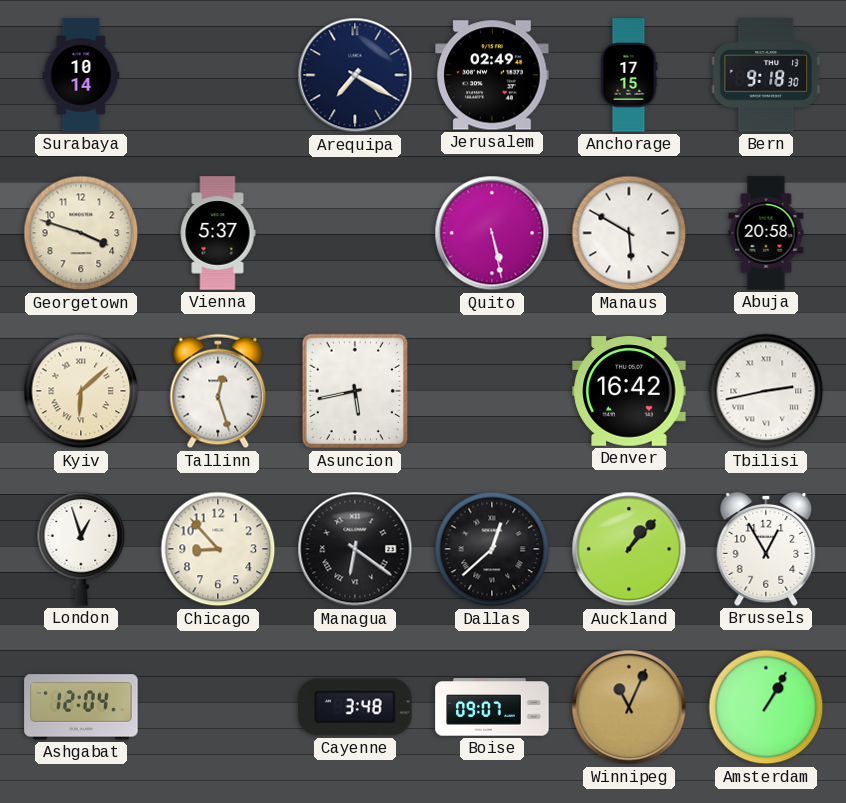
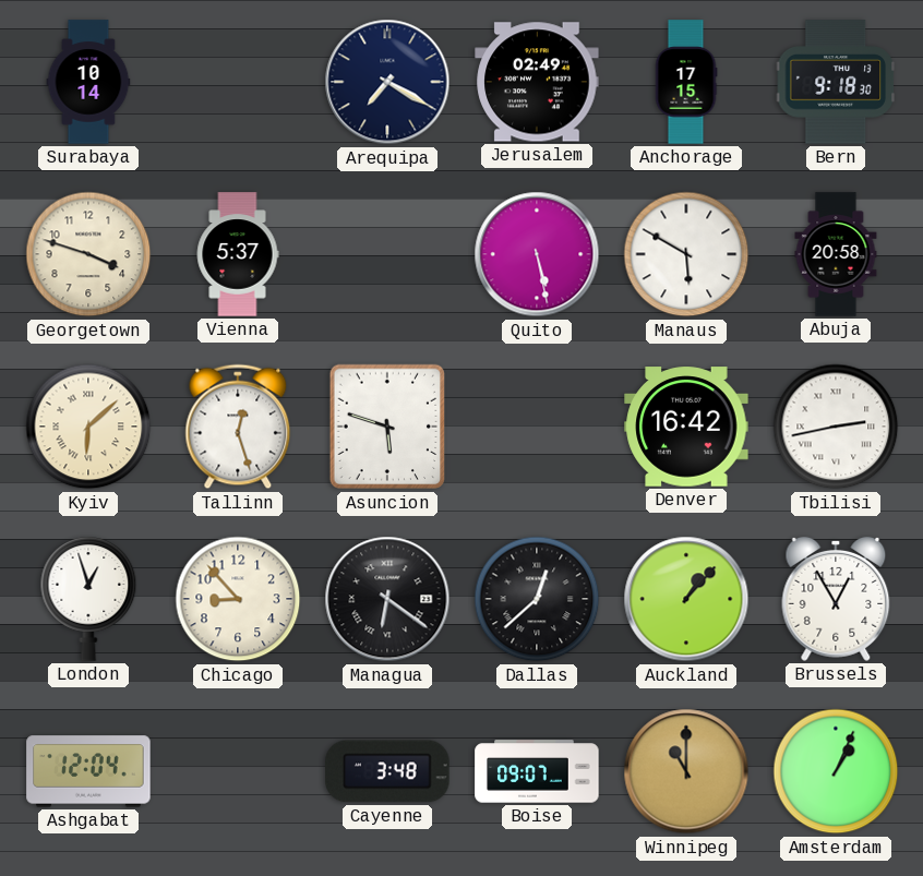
Asuncion: 5:43 -> 5:48 (387, 427)
Winnipeg: 11:04 -> 11:00 (686, 771)
Amsterdam: 1:05 -> 1:04 (836, 771)
